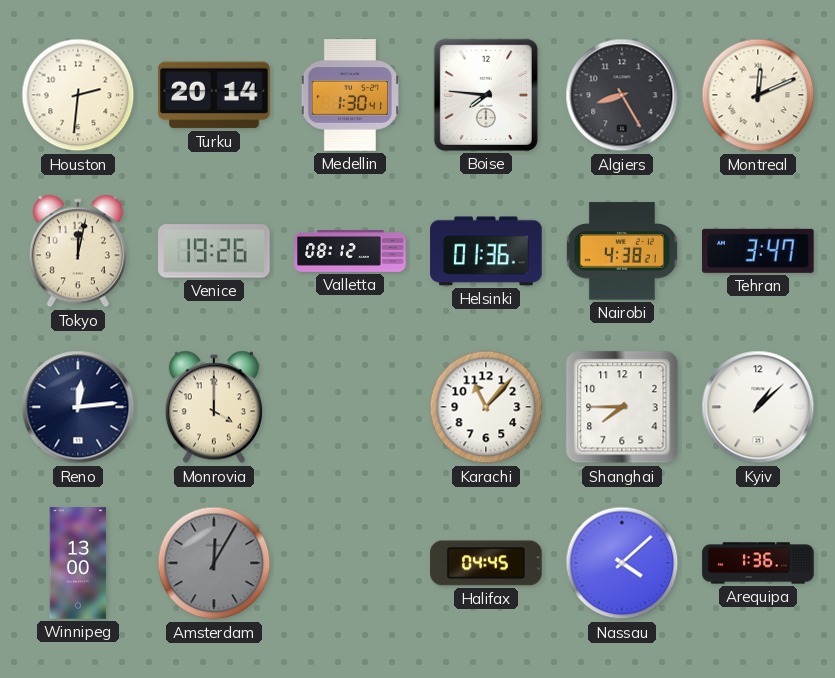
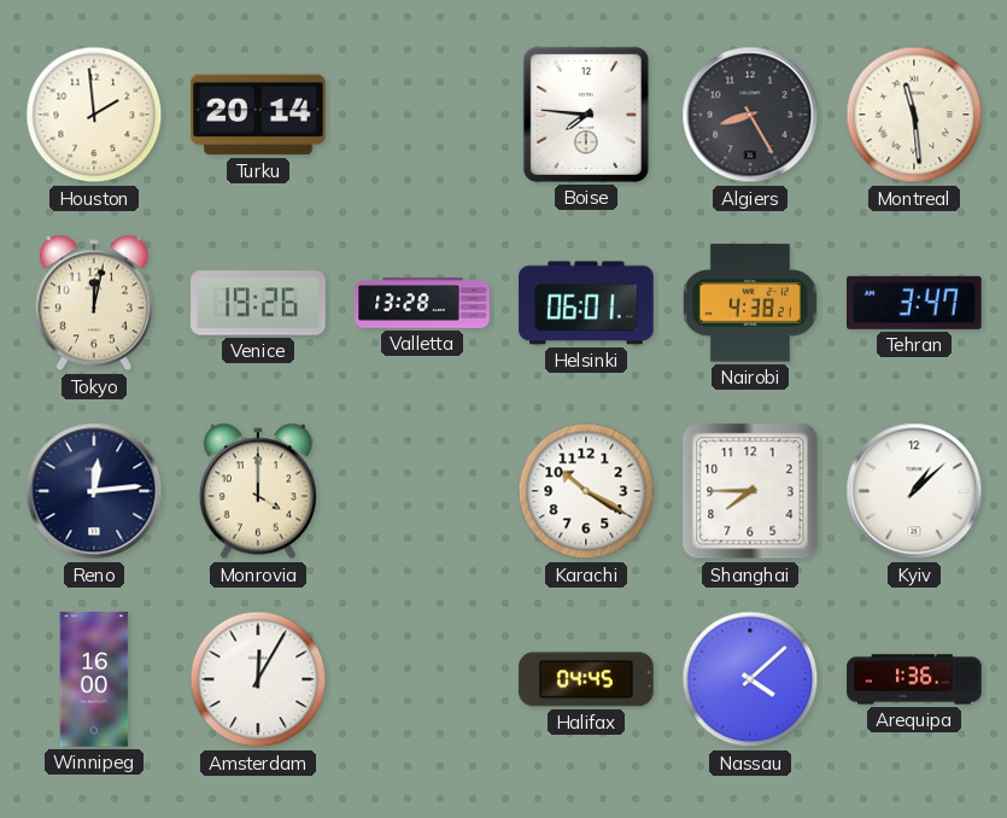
Houston: 2:31 -> 1:59 (94, 115)
Medellin: 1:30 -> none (350, 95)
Montreal: 12:11 -> 11:29 (914, 115)
Valletta: 08:12 -> 13:28 (422, 304)
Helsinki: 01:36 -> 06:01 (586, 303)
Karachi: 11:07 -> 10:20 (586, 491)
Winnipeg: 13:00 -> 16:00 (94, 679)
Amsterdam dial: grey -> white (258, 679)
